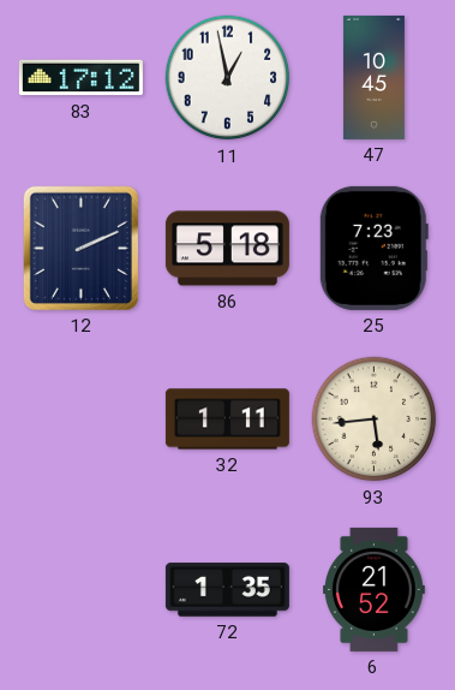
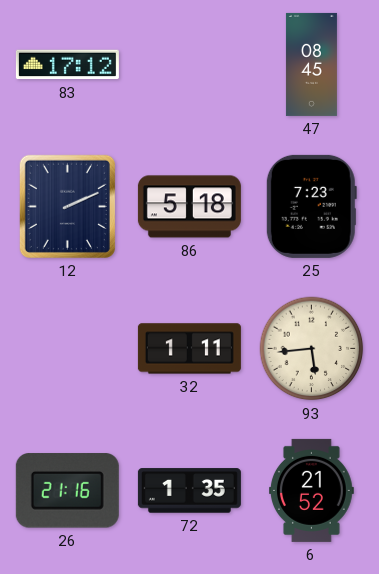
11: 12:58 -> none (228, 78)
47: 10:45 -> 08:45 (311, 64)
26: none -> 21:16 (67, 491)
